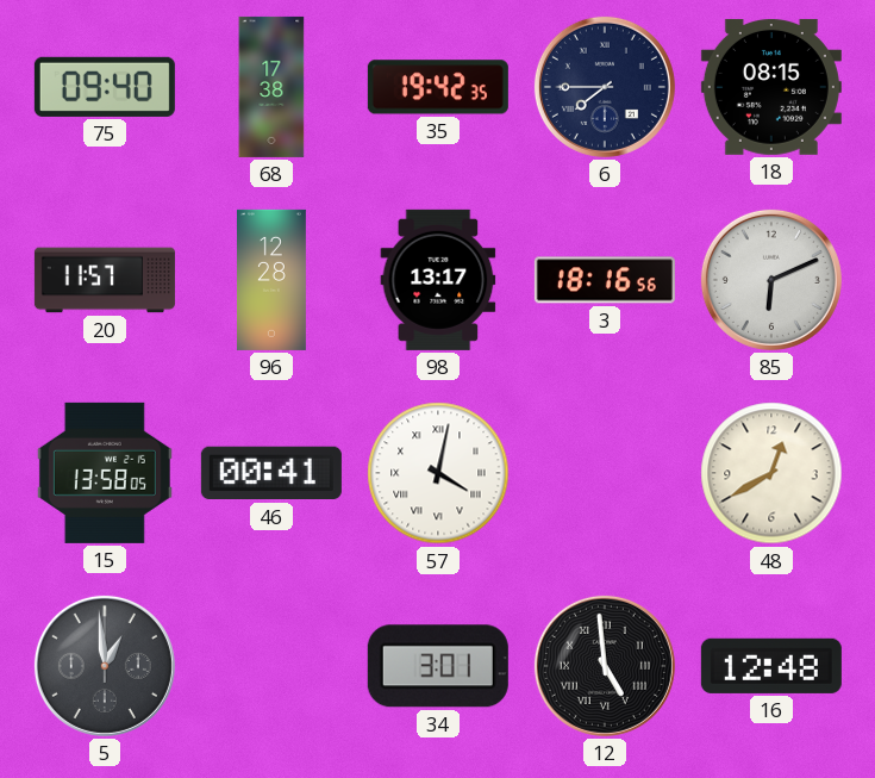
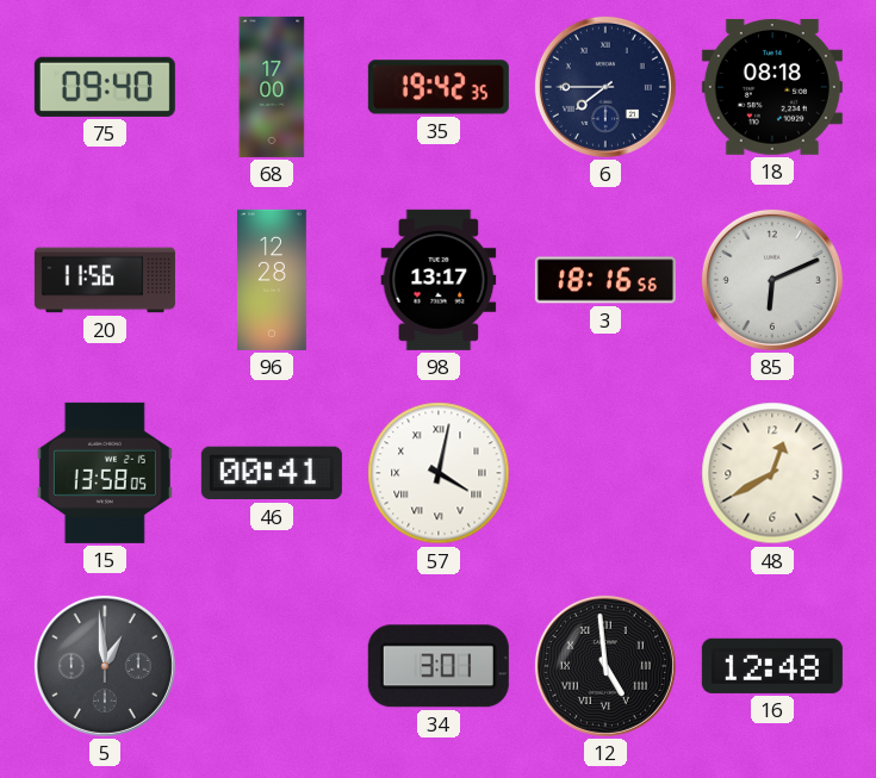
68: 17:38 -> 17:00 (272, 87)
18: 08:15 -> 08:18 (772, 87)
20: 11:57 -> 11:56 (105, 280)
